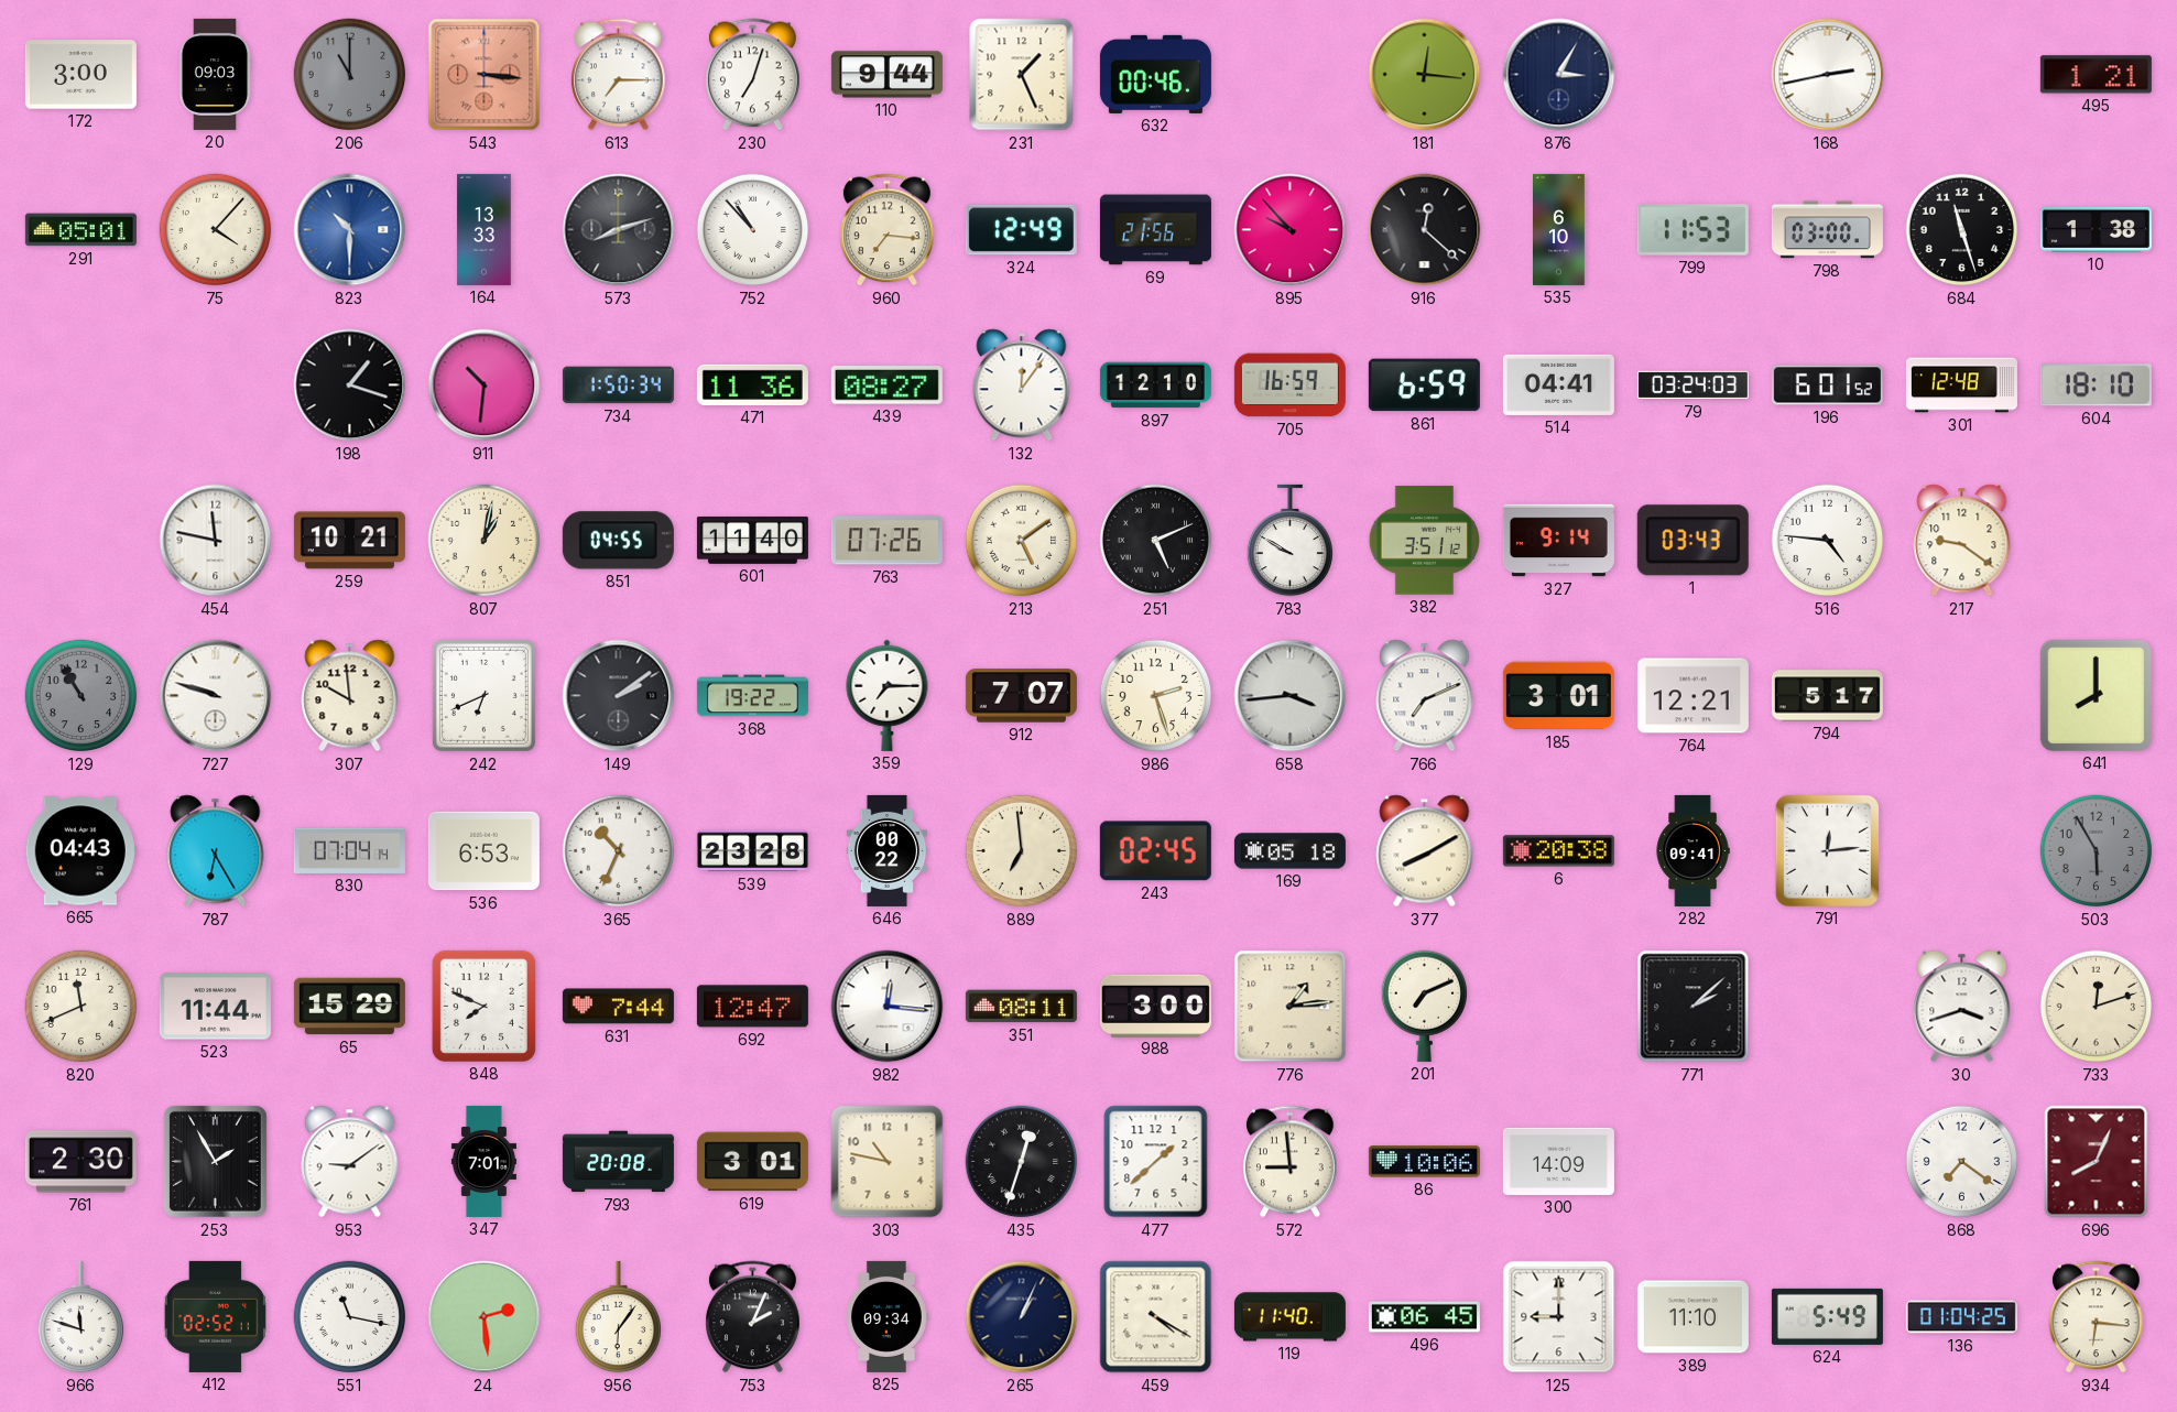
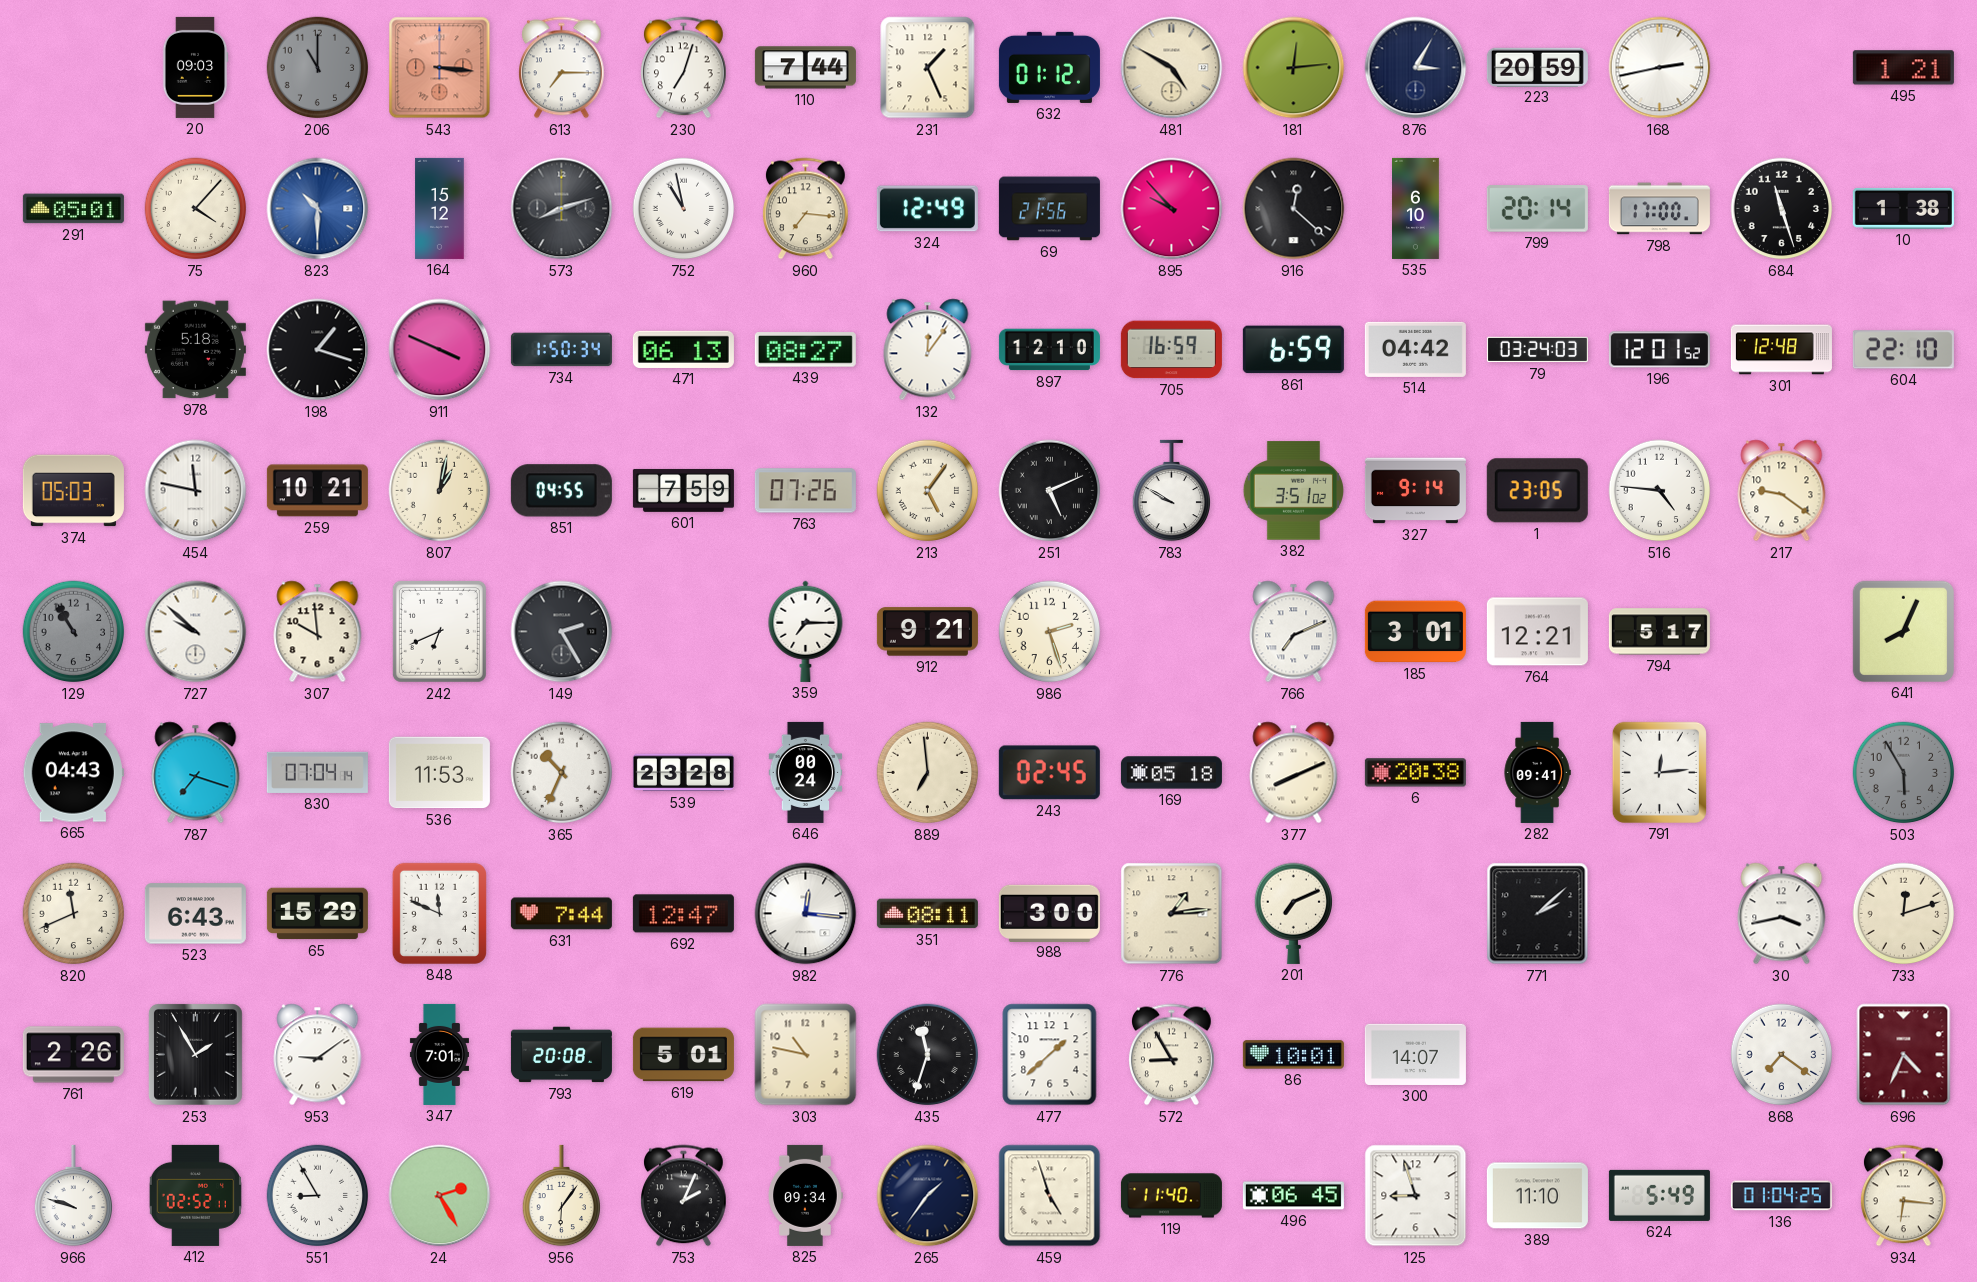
172: 3:00 -> none (80, 75)
110: 9:44 -> 7:44 (805, 68)
632: 00:46 -> 01:12 (1049, 67)
481: none -> 4:50 (1172, 68)
181: 12:16 -> 12:14 (1294, 68)
223: none -> 20:59 (1537, 67)
164: 13:33 -> 15:12 (440, 208)
752: 10:53 -> 10:58 (684, 209)
799: 11:53 -> 20:14 (1537, 209)
798: 03:00 -> 17:00 (1659, 209)
978: none -> 5:18 (195, 350)
911: 10:31 -> 3:49 (440, 350)
471: 11:36 -> 06:13 (683, 349)
514: 04:41 -> 04:42 (1415, 349)
196: 6:01 -> 12:01 (1659, 350)
604: 18:10 -> 22:10 (1903, 350)
374: none -> 05:03 (73, 491)
601: 11:40 -> 7:59 (683, 490)
213: 5:09 -> 5:06 (928, 491)
382: 3:51:12 -> 3:51:02 (1293, 491)
1: 03:43 -> 23:05 (1537, 491)
727: 9:48 -> 9:52 (196, 632)
149: 2:09 -> 2:25 (562, 632)
368: 19:22 -> none (752, 696)
912: 7:07 -> 9:21 (927, 632)
658: 3:44 -> none (1291, 696)
641: 8:00 -> 8:04 (1903, 631)
787: 6:25 -> 7:18 (196, 773)
536: 6:53 -> 11:53 (439, 773)
646: 00:22 -> 00:24 (806, 772)
377: 8:10 -> 8:11 (1294, 773)
523: 11:44 -> 6:43 (195, 914)
848: 7:49 -> 11:49 (439, 913)
30: 3:42 -> 3:43 (1782, 914)
761: 2:30 -> 2:26 (73, 1055)
619: 3:01 -> 5:01 (683, 1055)
435: 12:33 -> 11:33 (928, 1055)
572: 8:59 -> 8:55 (1172, 1055)
86: 10:06 -> 10:01 (1293, 1055)
300: 14:09 -> 14:07 (1415, 1054)
696: 8:04 -> 4:34 (1904, 1055)
966: 11:48 -> 9:48 (73, 1196)
551: 11:17 -> 8:55 (318, 1196)
24: 2:29 -> 2:25 (440, 1196)
265: 1:04 -> 1:36 (928, 1196)
459: 4:20 -> 4:57 (1050, 1196)
125: 9:00 -> 8:57 (1416, 1196)
